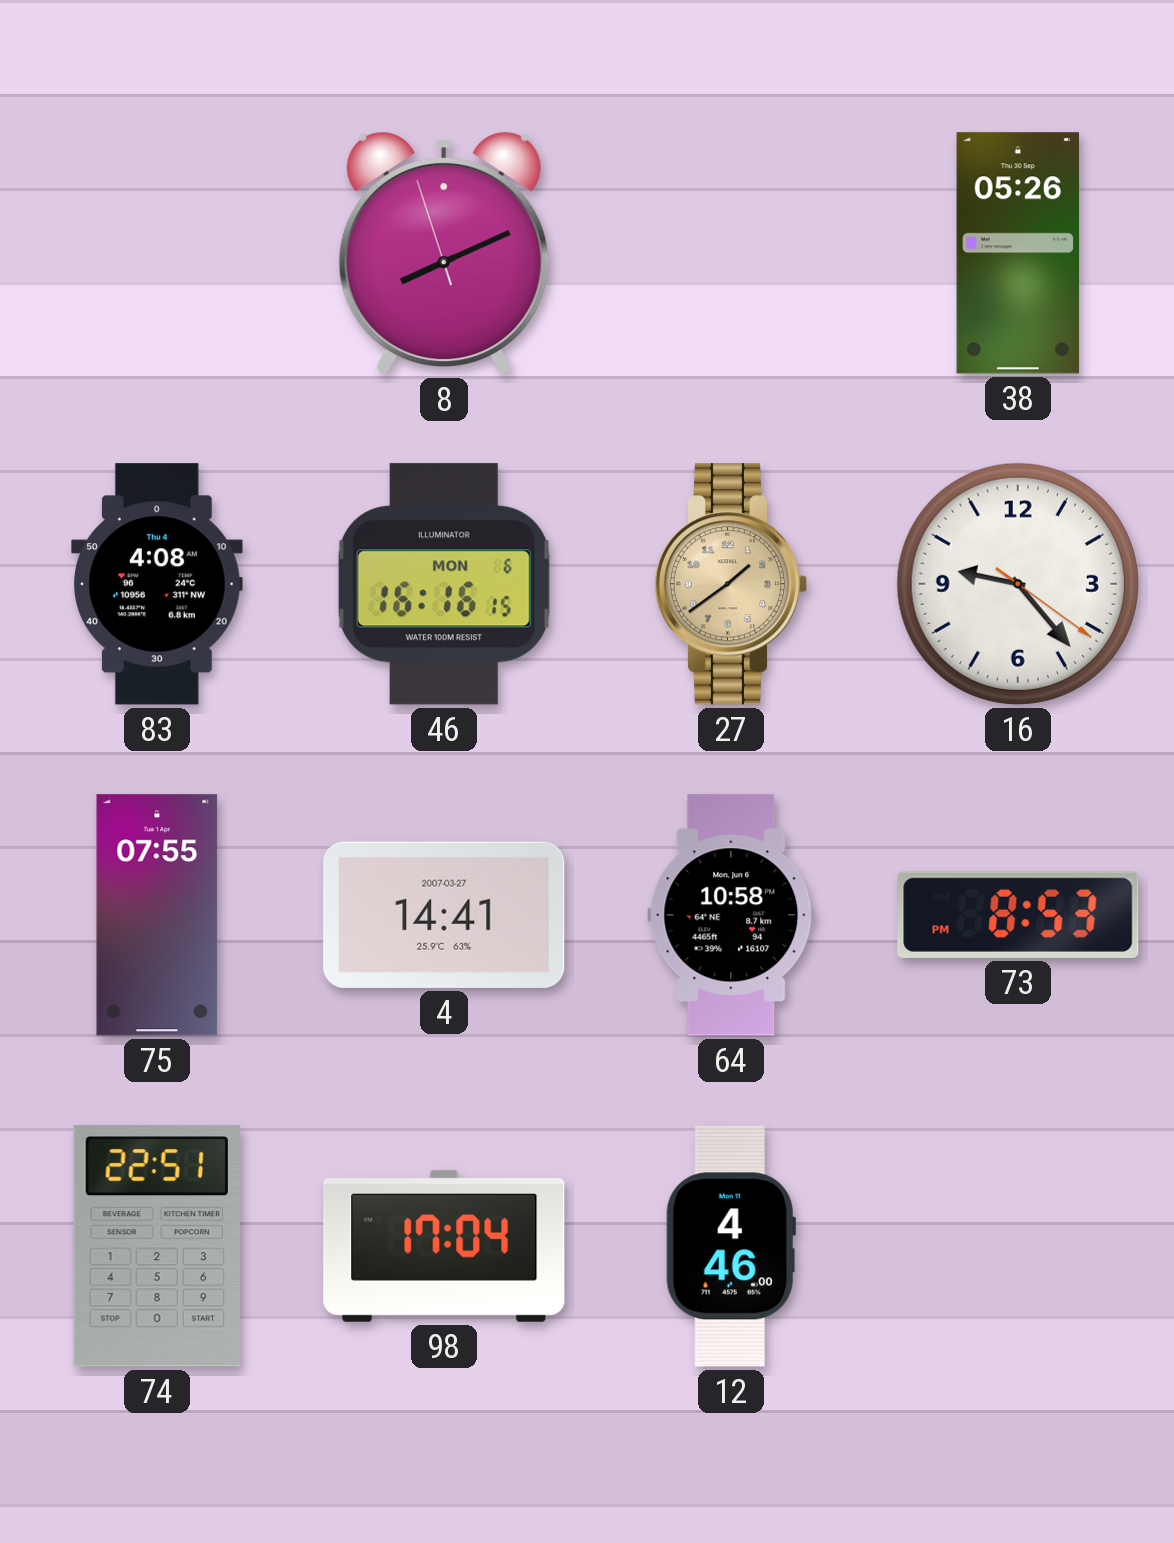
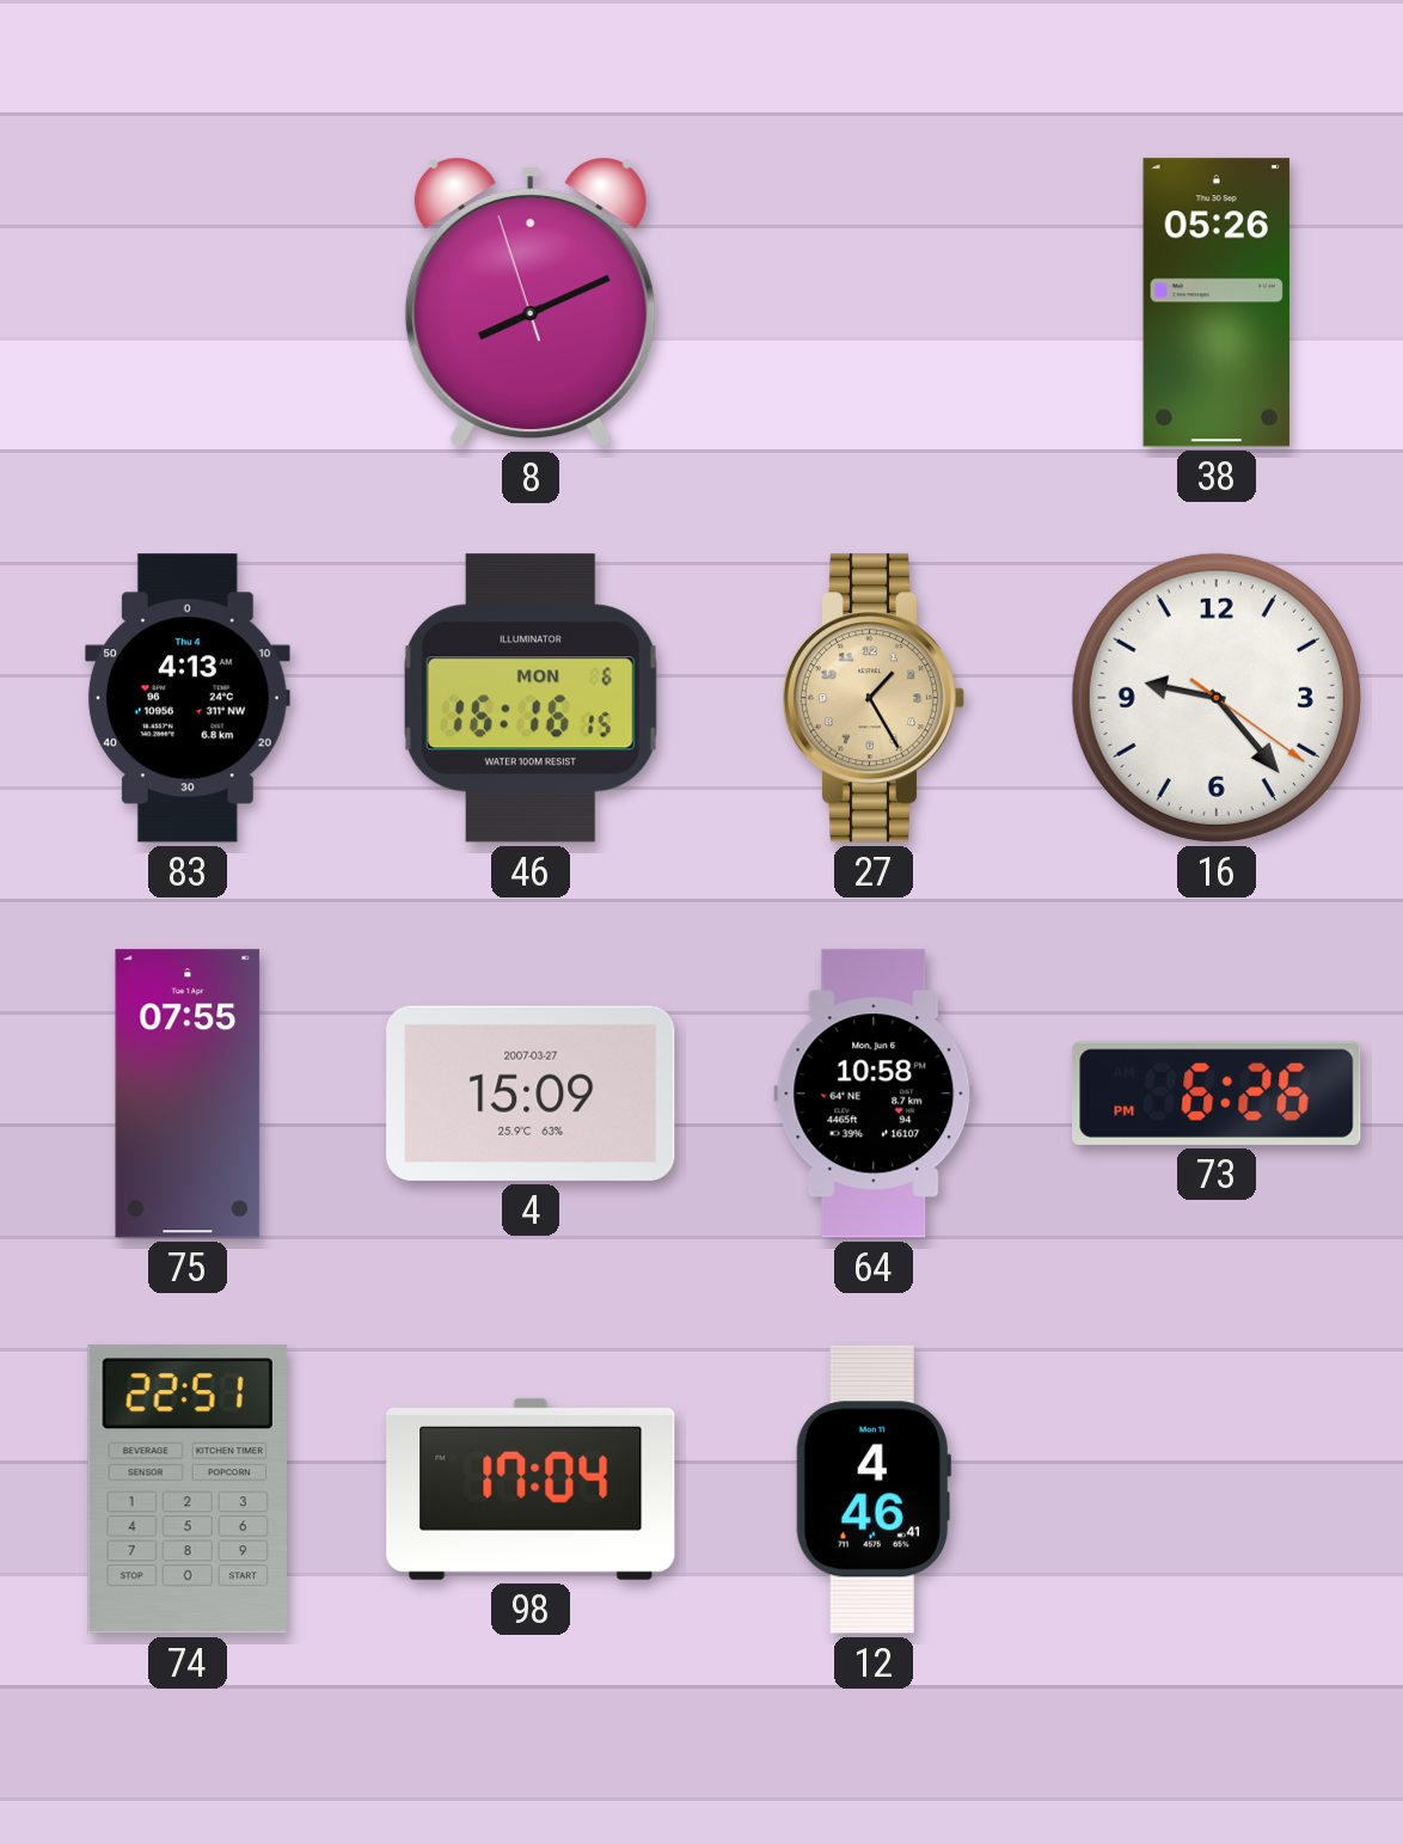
83: 4:08 -> 4:13 (188, 698)
27: 1:39 -> 1:25 (874, 698)
4: 14:41 -> 15:09 (531, 1093)
73: 8:53 -> 6:26 (1217, 1093)
12: 4:46:00 -> 4:46:41 (874, 1489)
